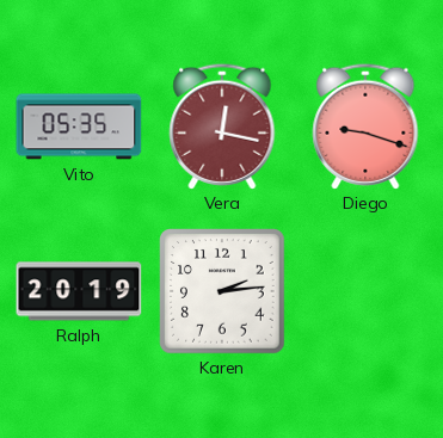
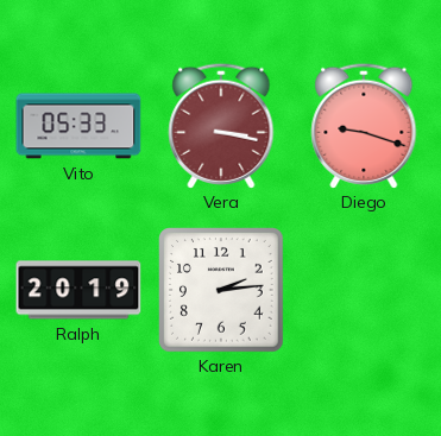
Vito: 05:35 -> 05:33 (78, 126)
Vera: 12:17 -> 3:17 (221, 126)
